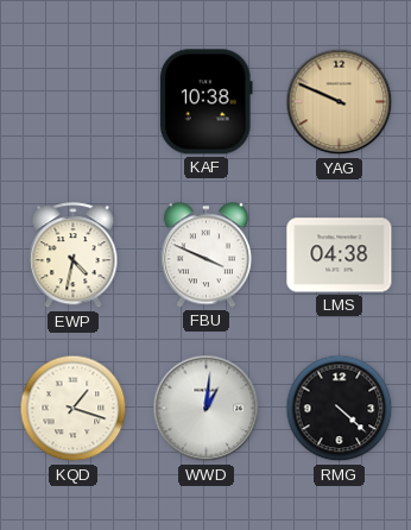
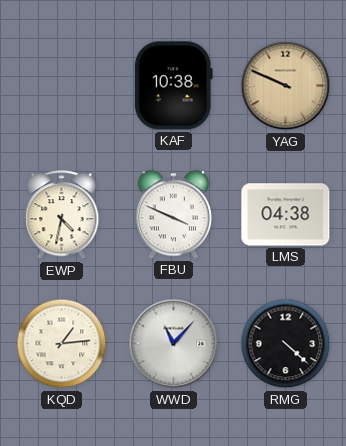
KQD: 1:18 -> 1:14 (62, 344)
WWD: 1:01 -> 11:07 (174, 344)
